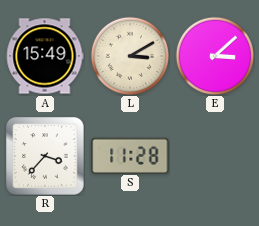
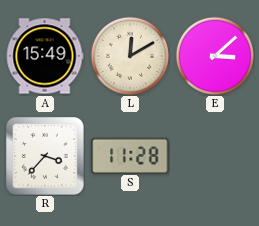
L: 3:10 -> 12:10 (130, 56)
